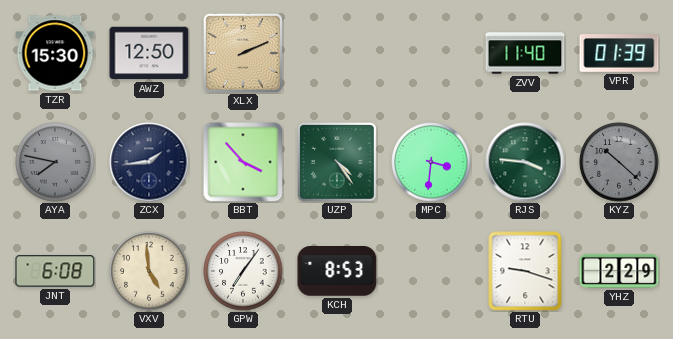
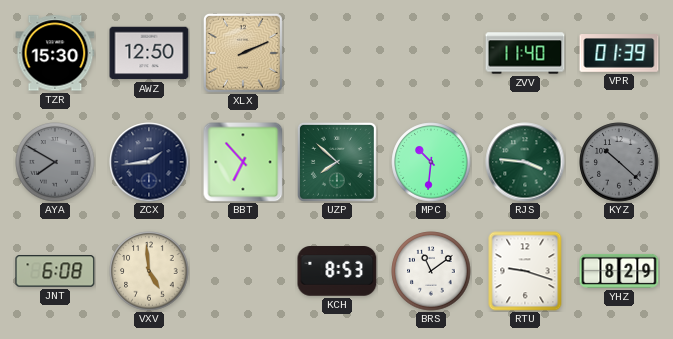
AYA: 7:47 -> 7:50 (55, 162)
BBT: 3:53 -> 6:53 (243, 162)
UZP: 4:24 -> 7:52 (337, 162)
MPC: 3:31 -> 10:31 (431, 162)
GPW: 7:06 -> none (243, 271)
BRS: none -> 11:09 (431, 271)
YHZ: 2:29 -> 8:29 (619, 271)
